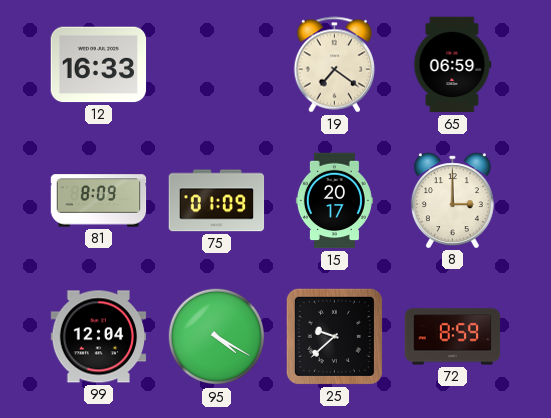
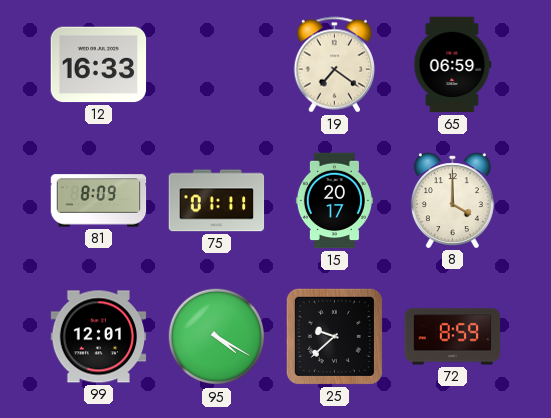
75: 01:09 -> 01:11 (217, 201)
8: 3:00 -> 4:00 (452, 200)
99: 12:04 -> 12:01 (99, 337)
